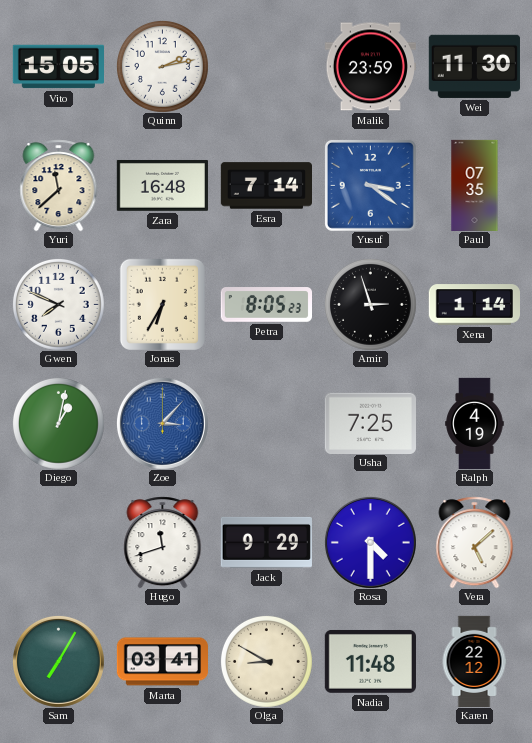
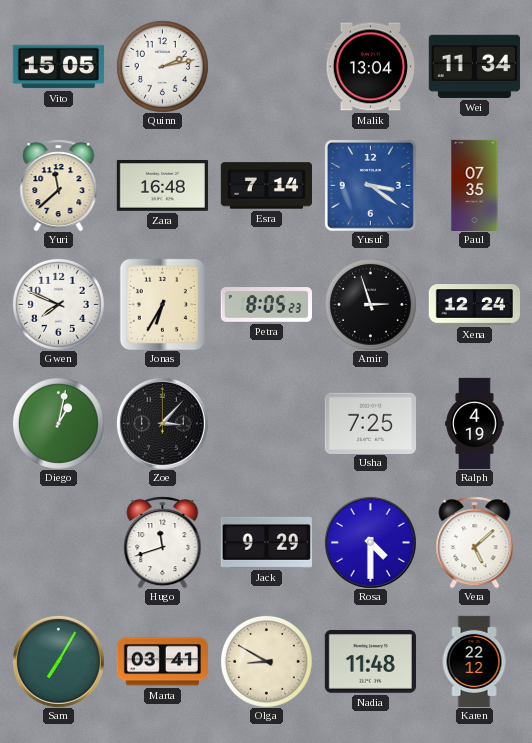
Malik: 23:59 -> 13:04 (370, 67)
Wei: 11:30 -> 11:34 (474, 66)
Xena: 1:14 -> 12:24 (474, 305)
Zoe dial: blue -> black (162, 423)
